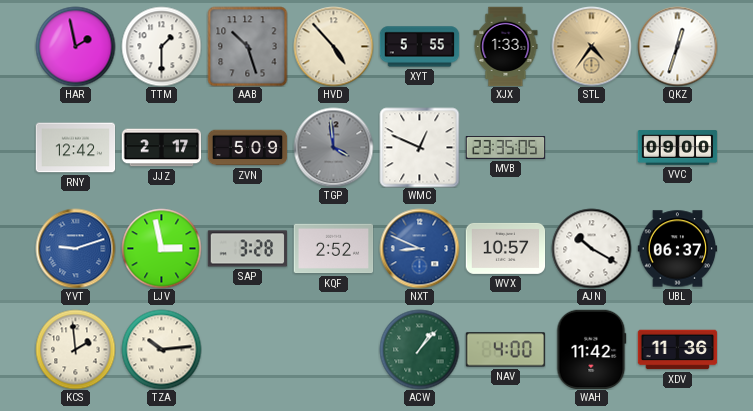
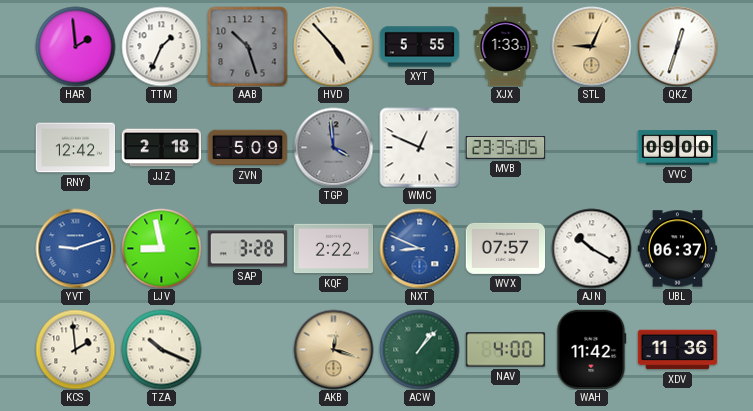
HAR: 1:58 -> 1:59 (75, 46)
TTM: 1:30 -> 1:34 (161, 46)
STL: 4:36 -> 9:04 (591, 46)
JJZ: 2:17 -> 2:18 (161, 148)
LJV: 2:58 -> 8:58 (161, 248)
KQF: 2:52 -> 2:22 (333, 249)
WVX: 10:57 -> 07:57 (505, 248)
TZA: 10:14 -> 10:19 (161, 349)
AKB: none -> 12:18 (333, 349)
